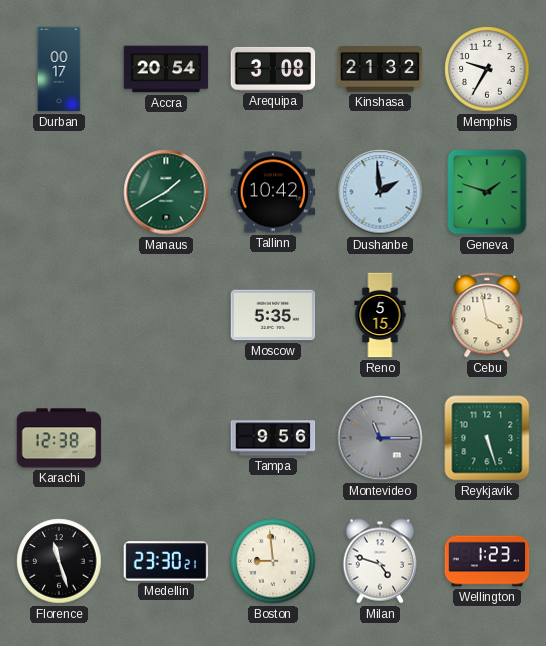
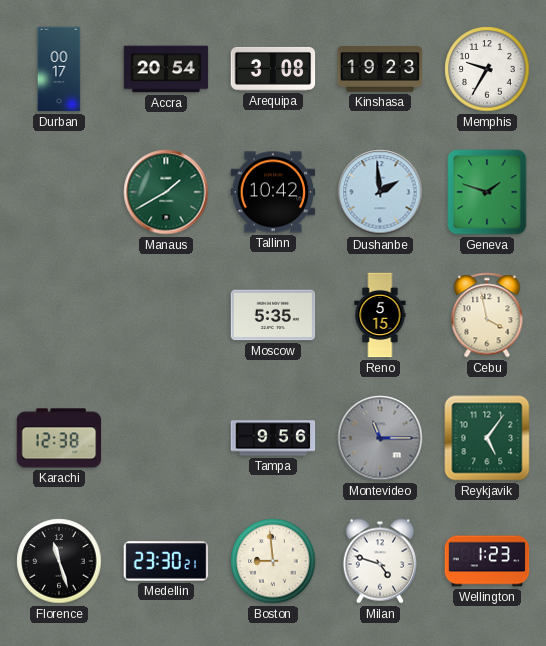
Kinshasa: 21:32 -> 19:23 (380, 69)
Reykjavik: 5:27 -> 5:06 (487, 438)
